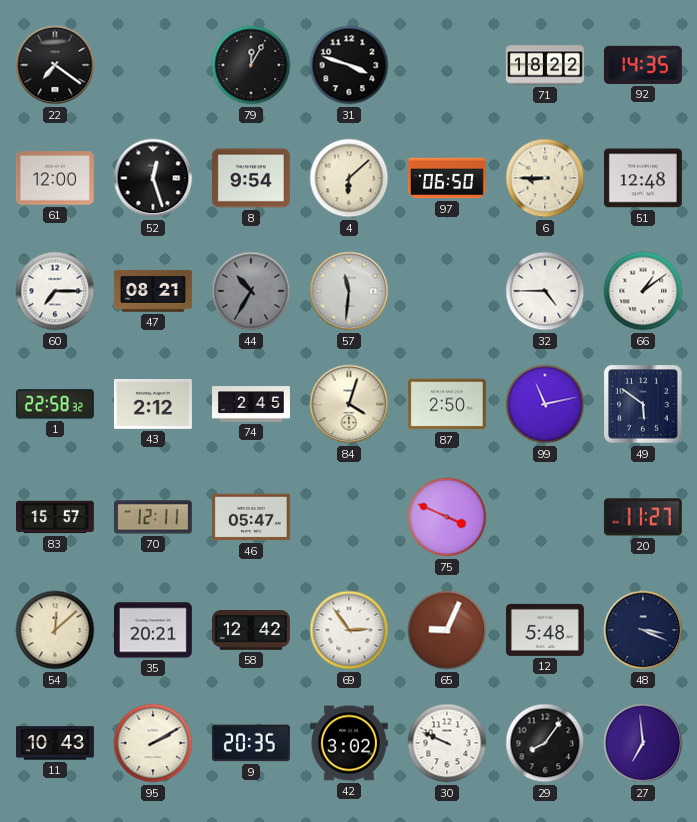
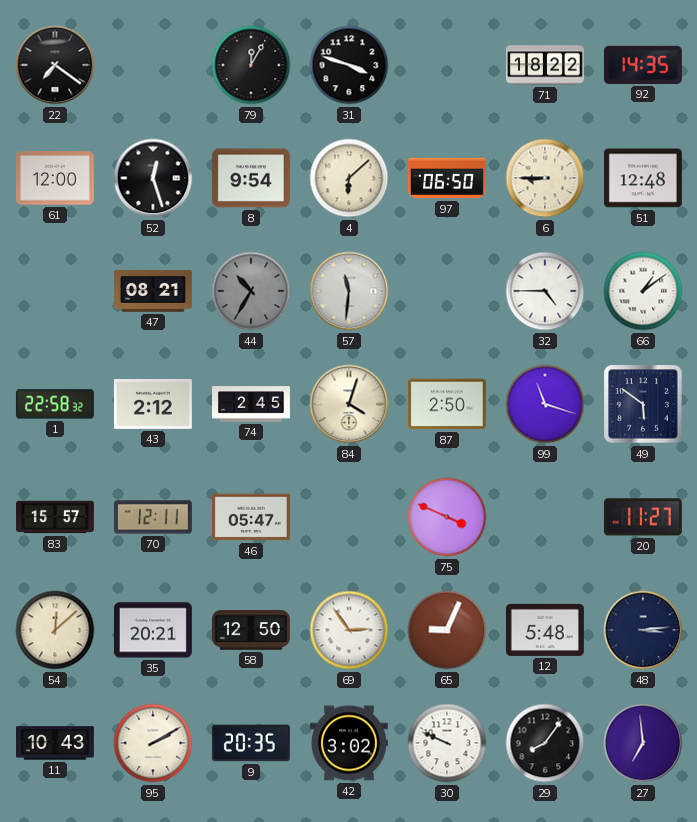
60: 7:15 -> none (55, 291)
99: 11:13 -> 11:18 (545, 404)
58: 12:42 -> 12:50 (251, 631)
48: 3:19 -> 3:14 (643, 630)
